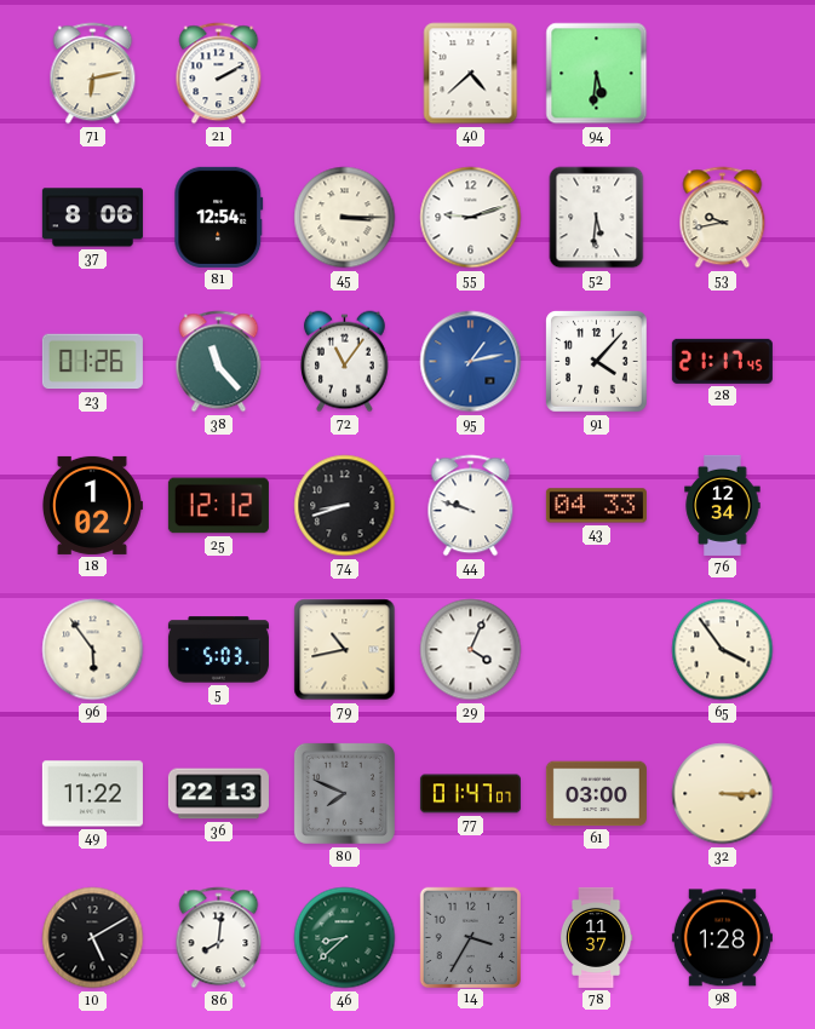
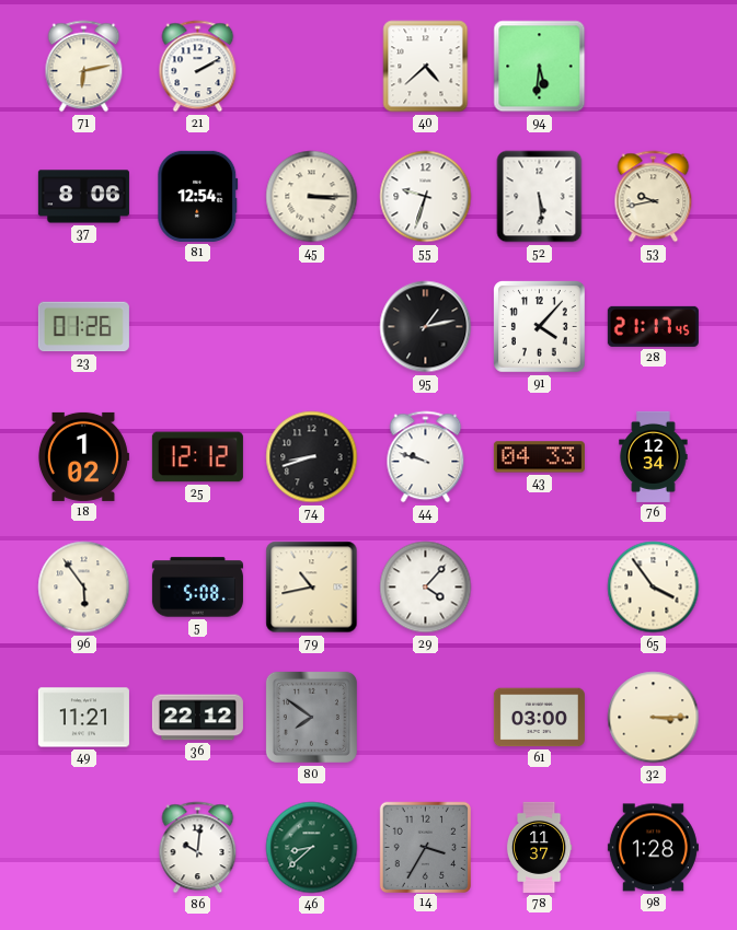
55: 9:12 -> 9:33 (426, 197)
52: 5:31 -> 5:29 (540, 197)
38: 11:23 -> none (219, 362)
72: 11:06 -> none (345, 362)
95 dial: blue -> black (426, 327)
5: 5:03 -> 5:08 (197, 588)
29: 4:04 -> 4:07 (426, 588)
49: 11:22 -> 11:21 (83, 718)
36: 22:13 -> 22:12 (197, 718)
80: 7:49 -> 7:51 (311, 717)
77: 01:47 -> none (470, 794)
10: 5:10 -> none (93, 938)
86: 8:01 -> 10:01 (198, 848)
